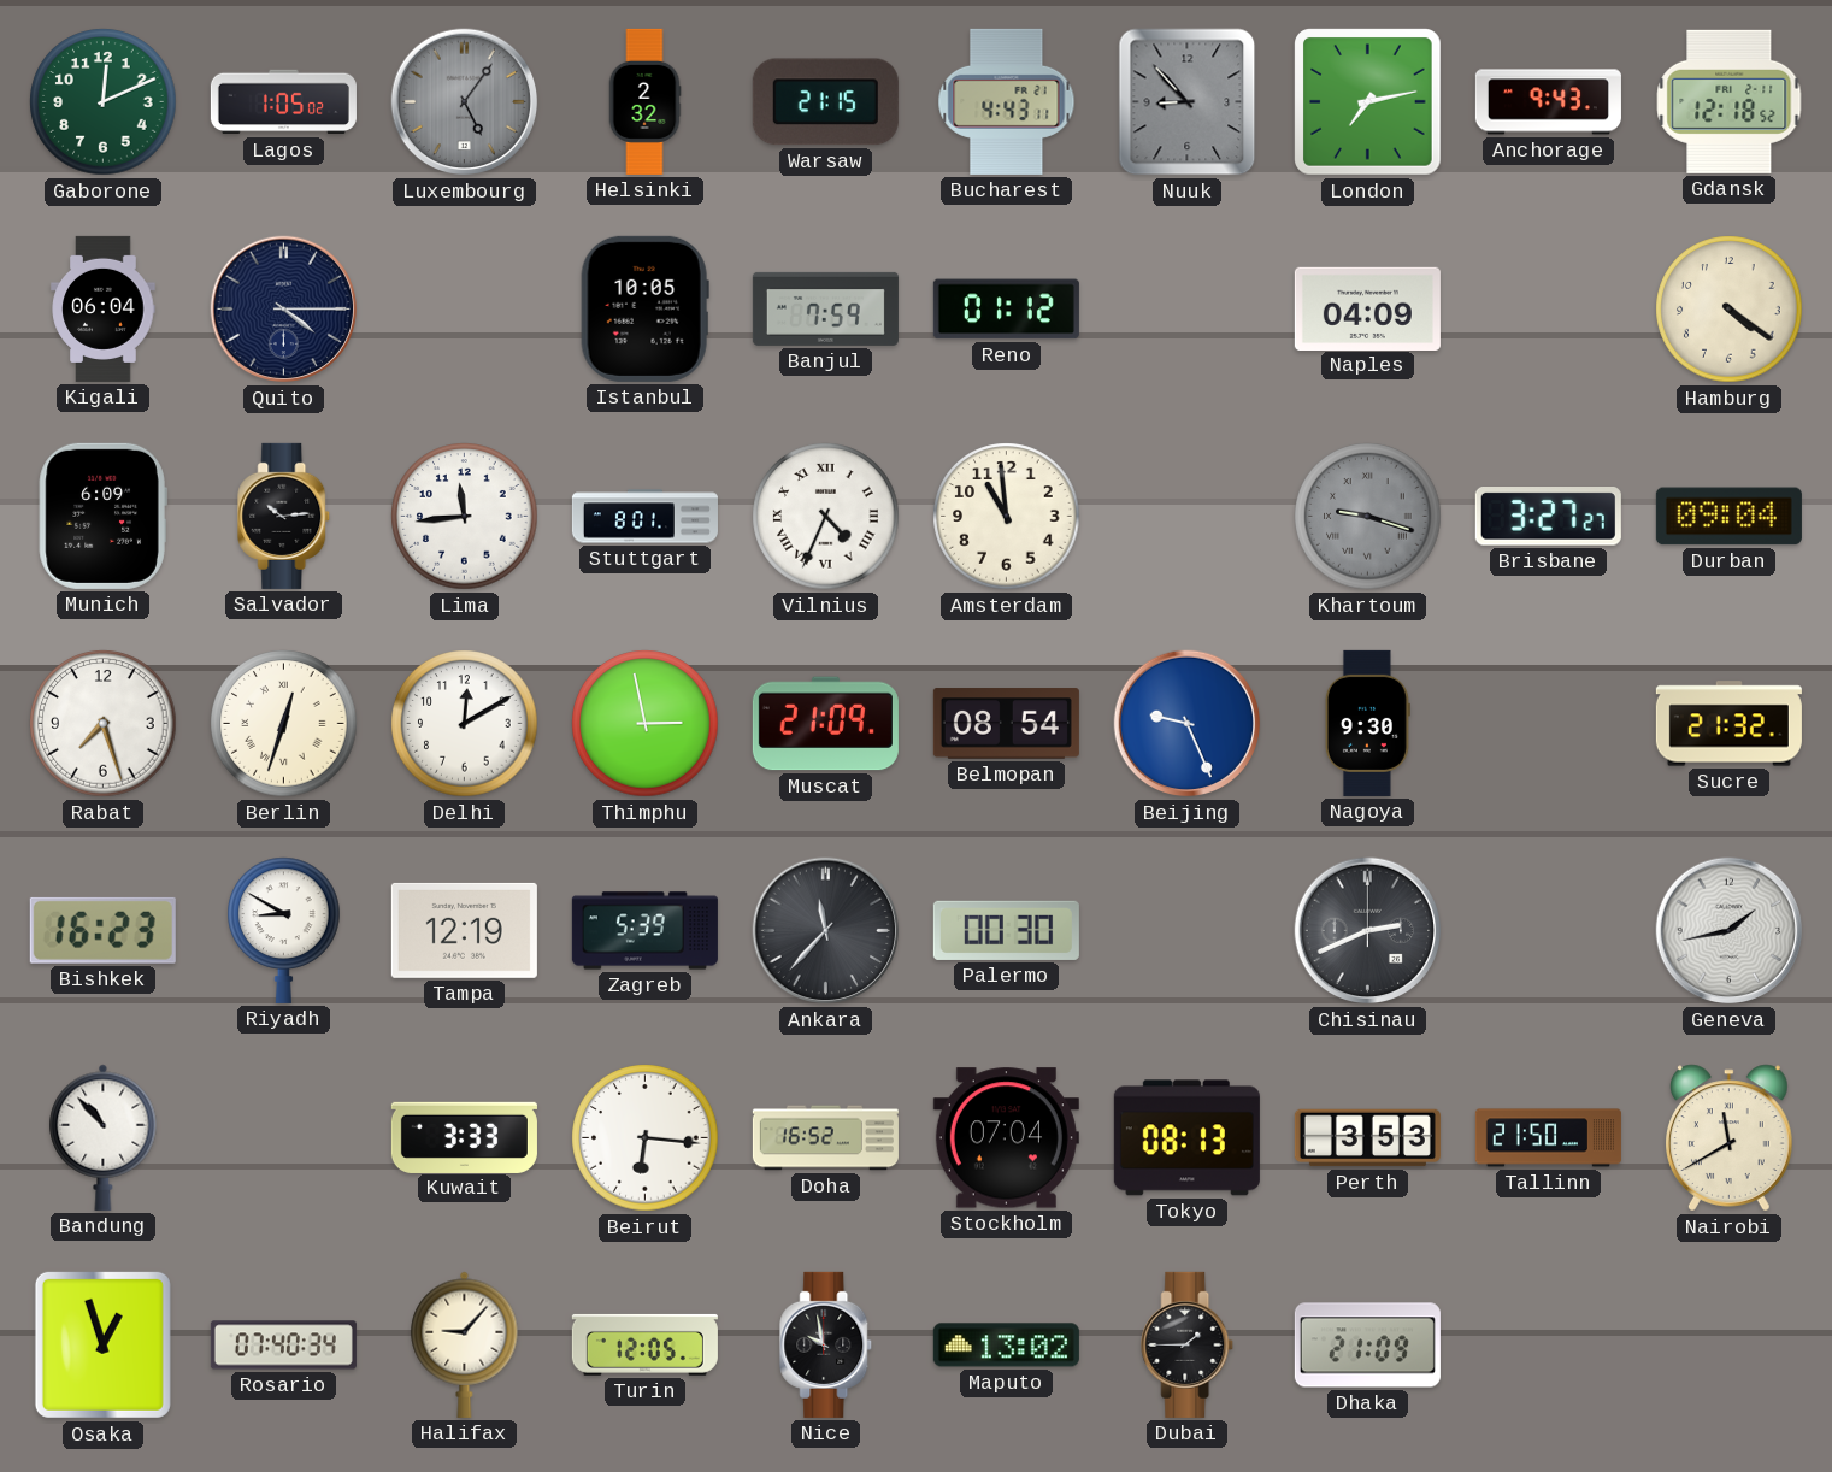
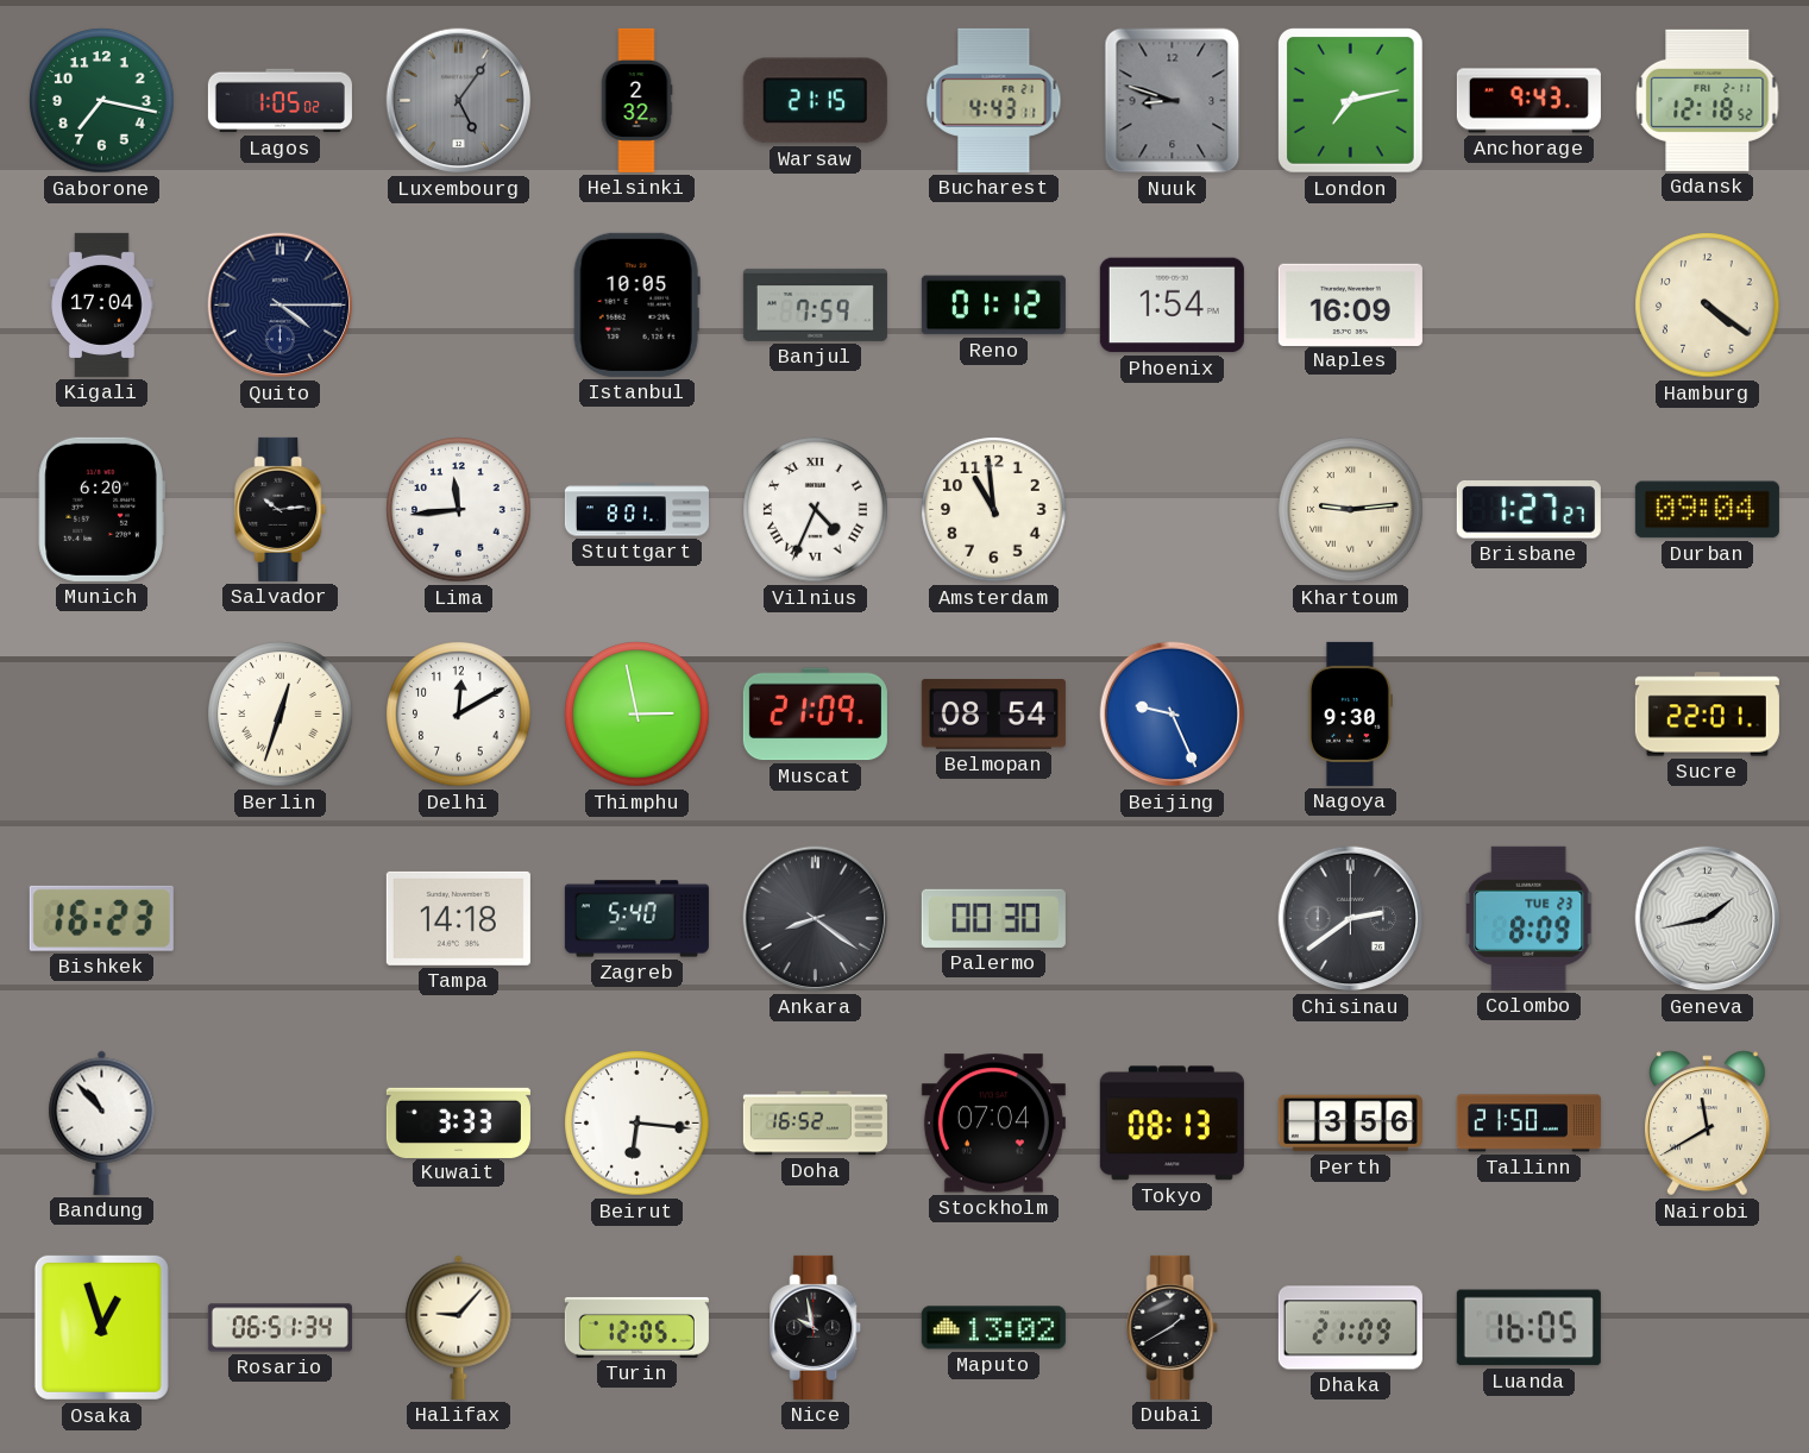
Gaborone: 12:11 -> 7:17 (102, 101)
Nuuk: 8:53 -> 8:48 (1173, 101)
Kigali: 06:04 -> 17:04 (102, 304)
Phoenix: none -> 1:54 (1172, 306)
Naples: 04:09 -> 16:09 (1350, 304)
Munich: 6:09 -> 6:20 (101, 509)
Khartoum: 9:18 -> 9:14 (1351, 510)
Khartoum dial: grey -> cream (1351, 510)
Brisbane: 3:27 -> 1:27 (1528, 510)
Rabat: 7:27 -> none (104, 724)
Sucre: 21:32 -> 22:01 (1707, 715)
Riyadh: 8:50 -> none (284, 930)
Tampa: 12:19 -> 14:18 (458, 918)
Zagreb: 5:39 -> 5:40 (636, 919)
Ankara: 11:37 -> 8:21 (816, 919)
Chisinau: 2:41 -> 2:39 (1351, 919)
Colombo: none -> 8:09 (1528, 918)
Perth: 3:53 -> 3:56 (1350, 1124)
Rosario: 07:40 -> 06:51 (279, 1328)
Dubai: 1:45 -> 1:40 (1173, 1327)
Luanda: none -> 16:05 (1528, 1328)
